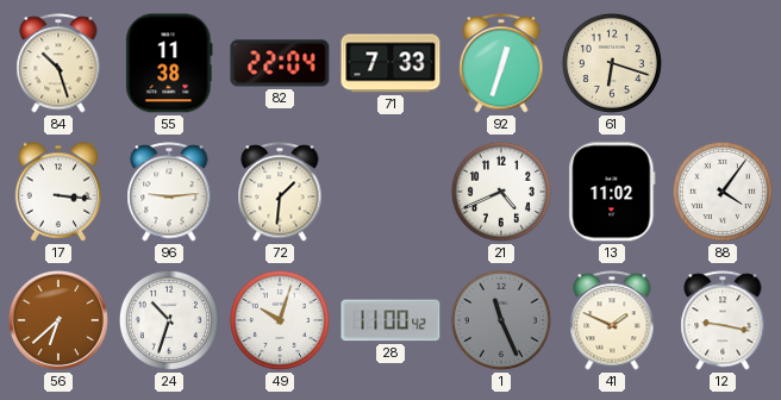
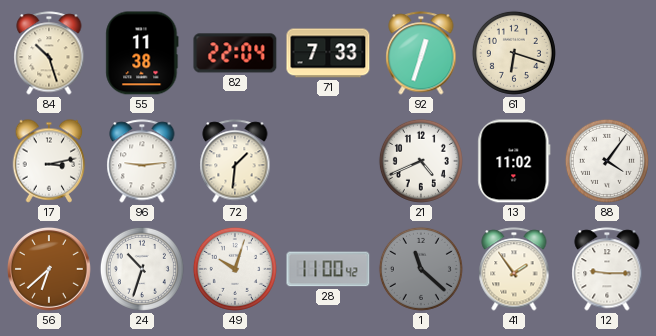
17: 3:16 -> 3:13 (49, 161)
1: 11:26 -> 11:22 (421, 269)
41: 1:49 -> 1:54 (514, 269)
12: 9:17 -> 9:15 (607, 269)
